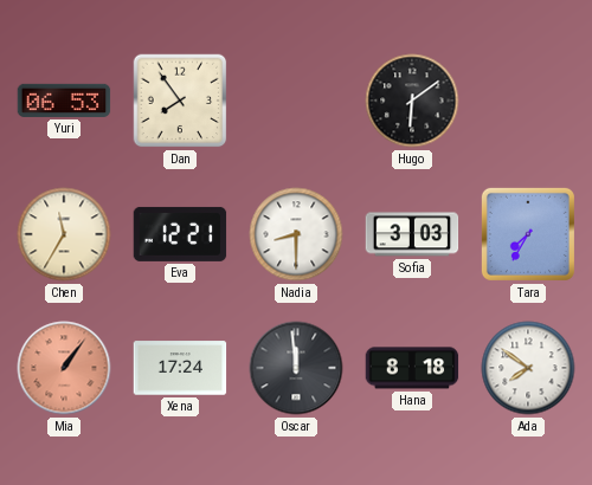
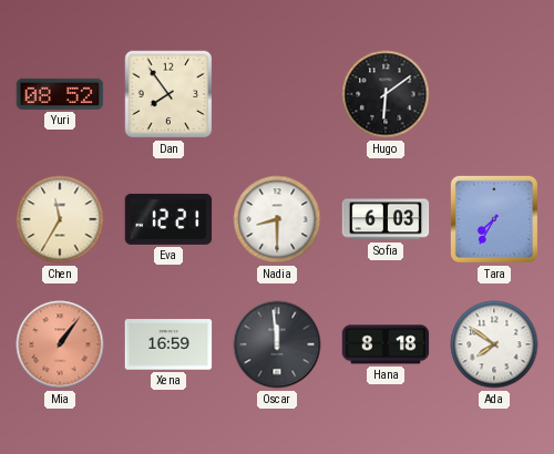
Yuri: 06:53 -> 08:52 (60, 94)
Sofia: 3:03 -> 6:03 (386, 219)
Xena: 17:24 -> 16:59 (168, 344)
